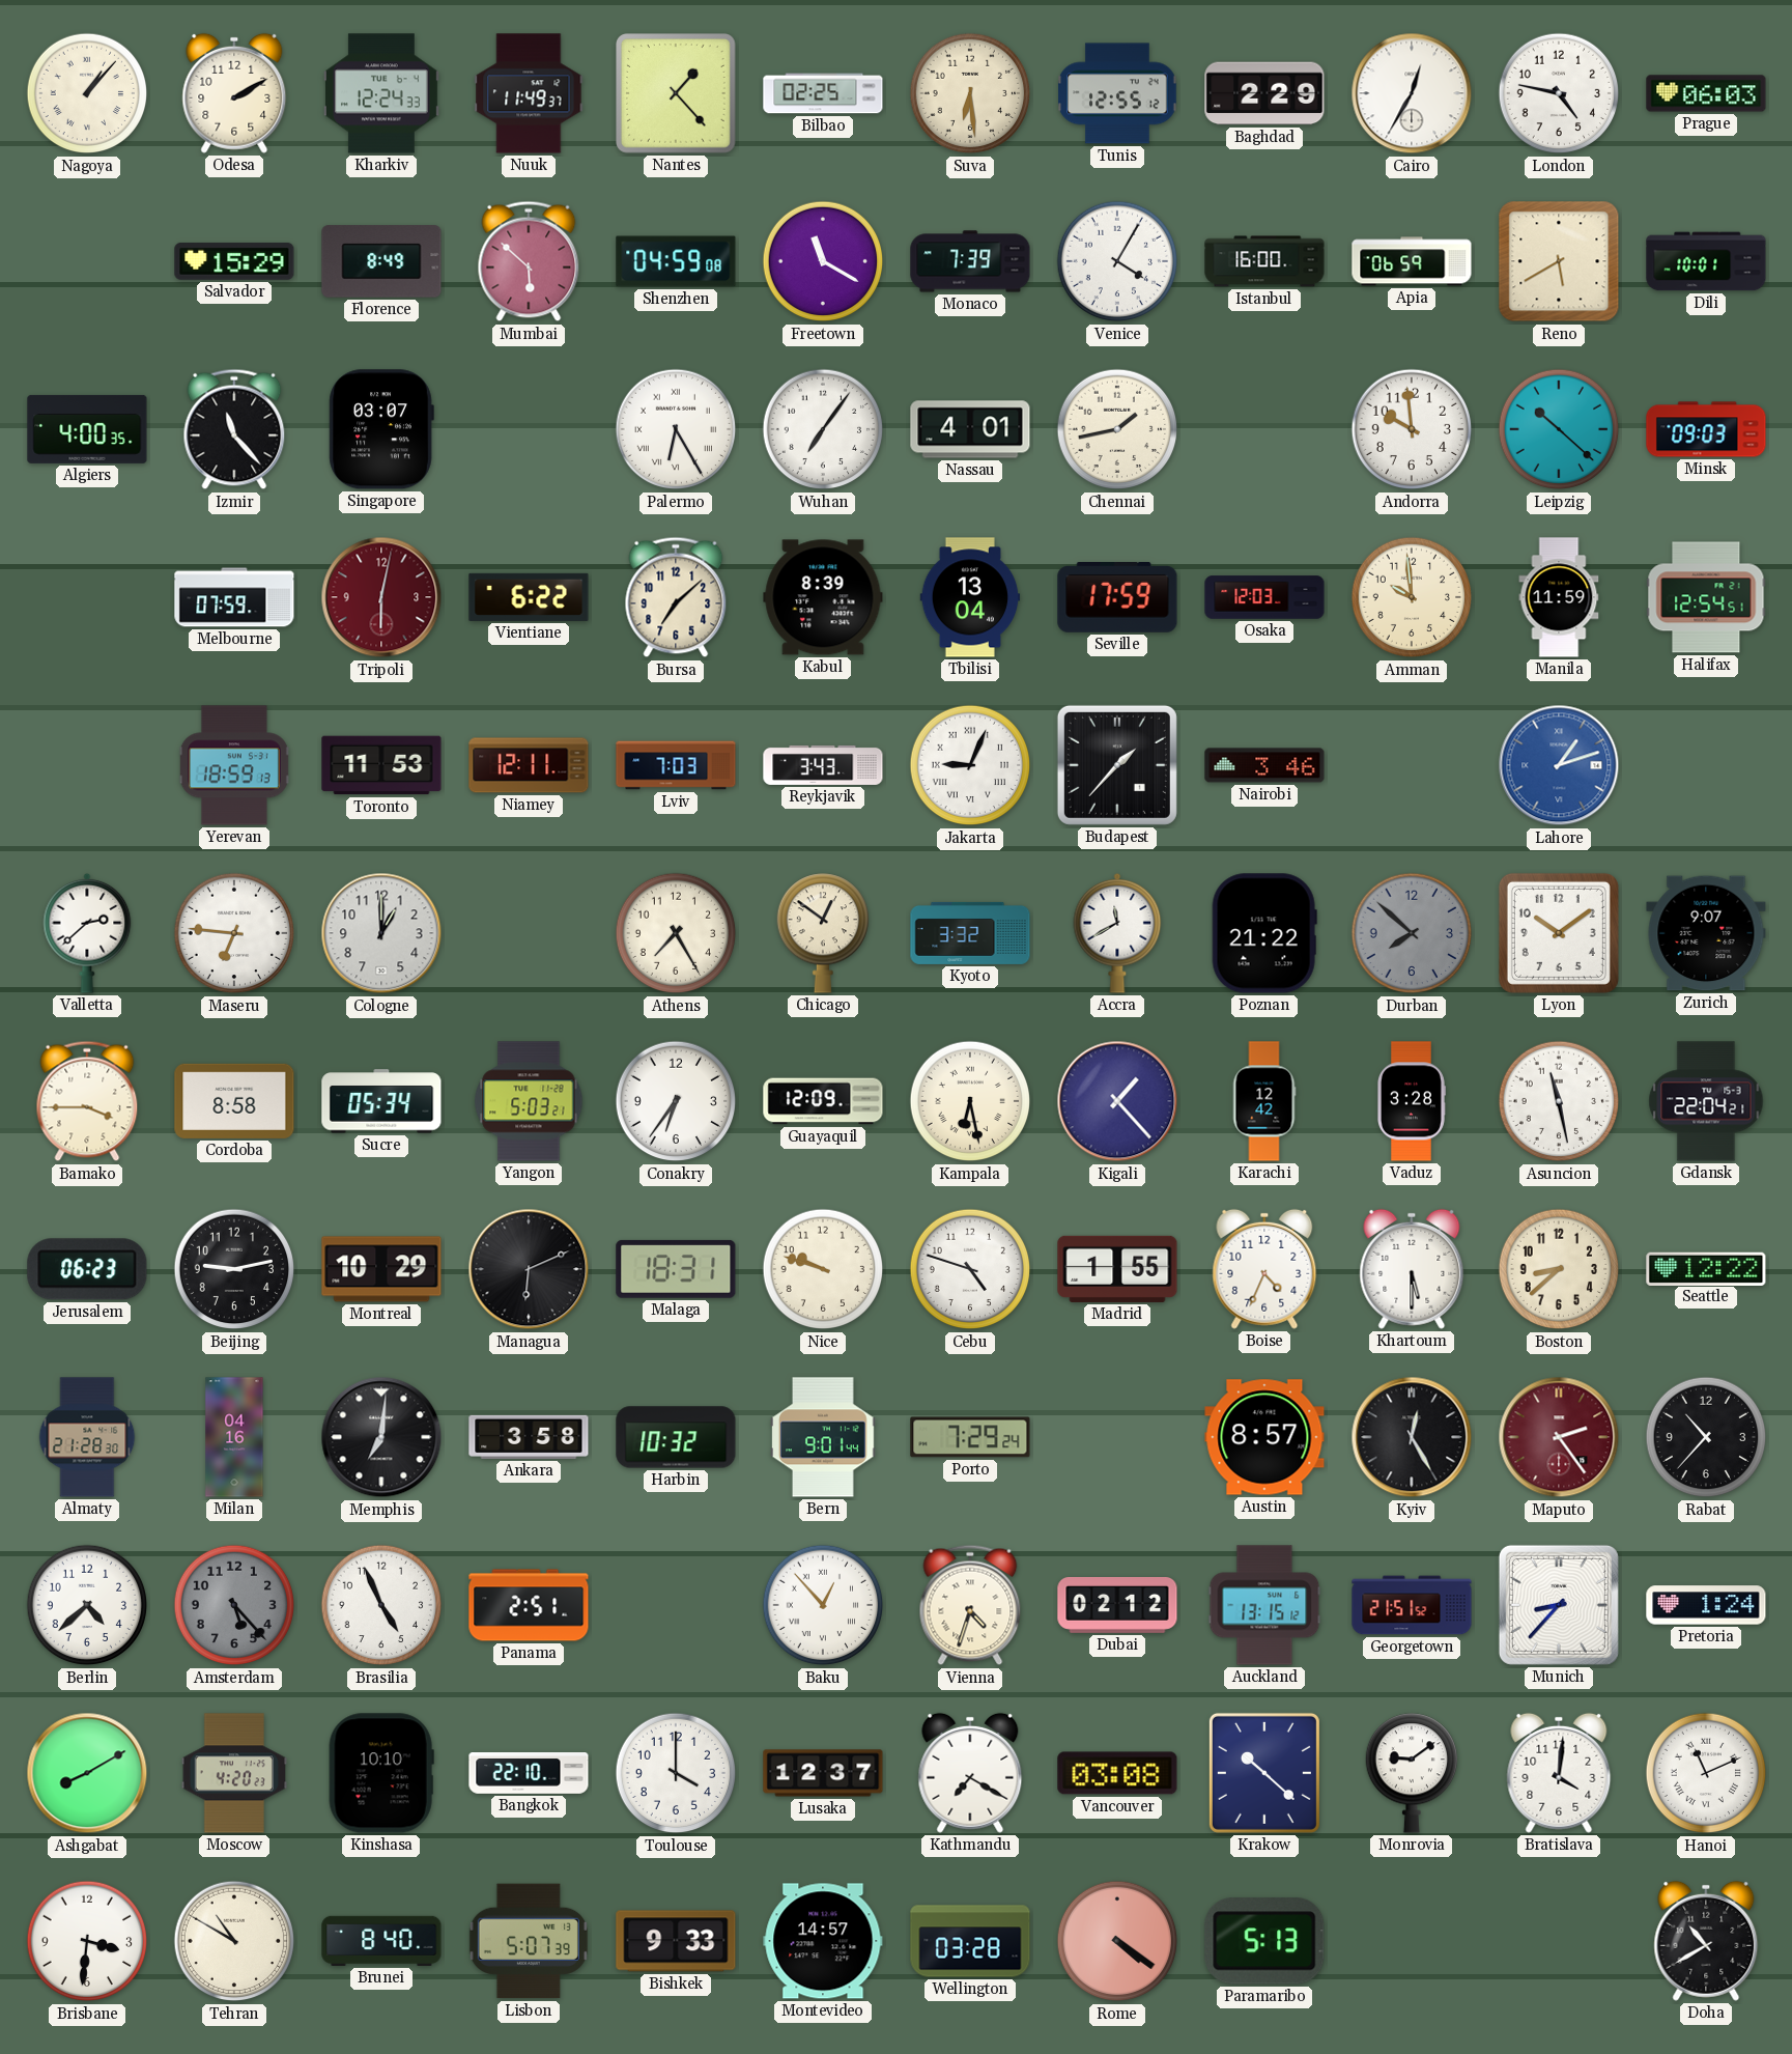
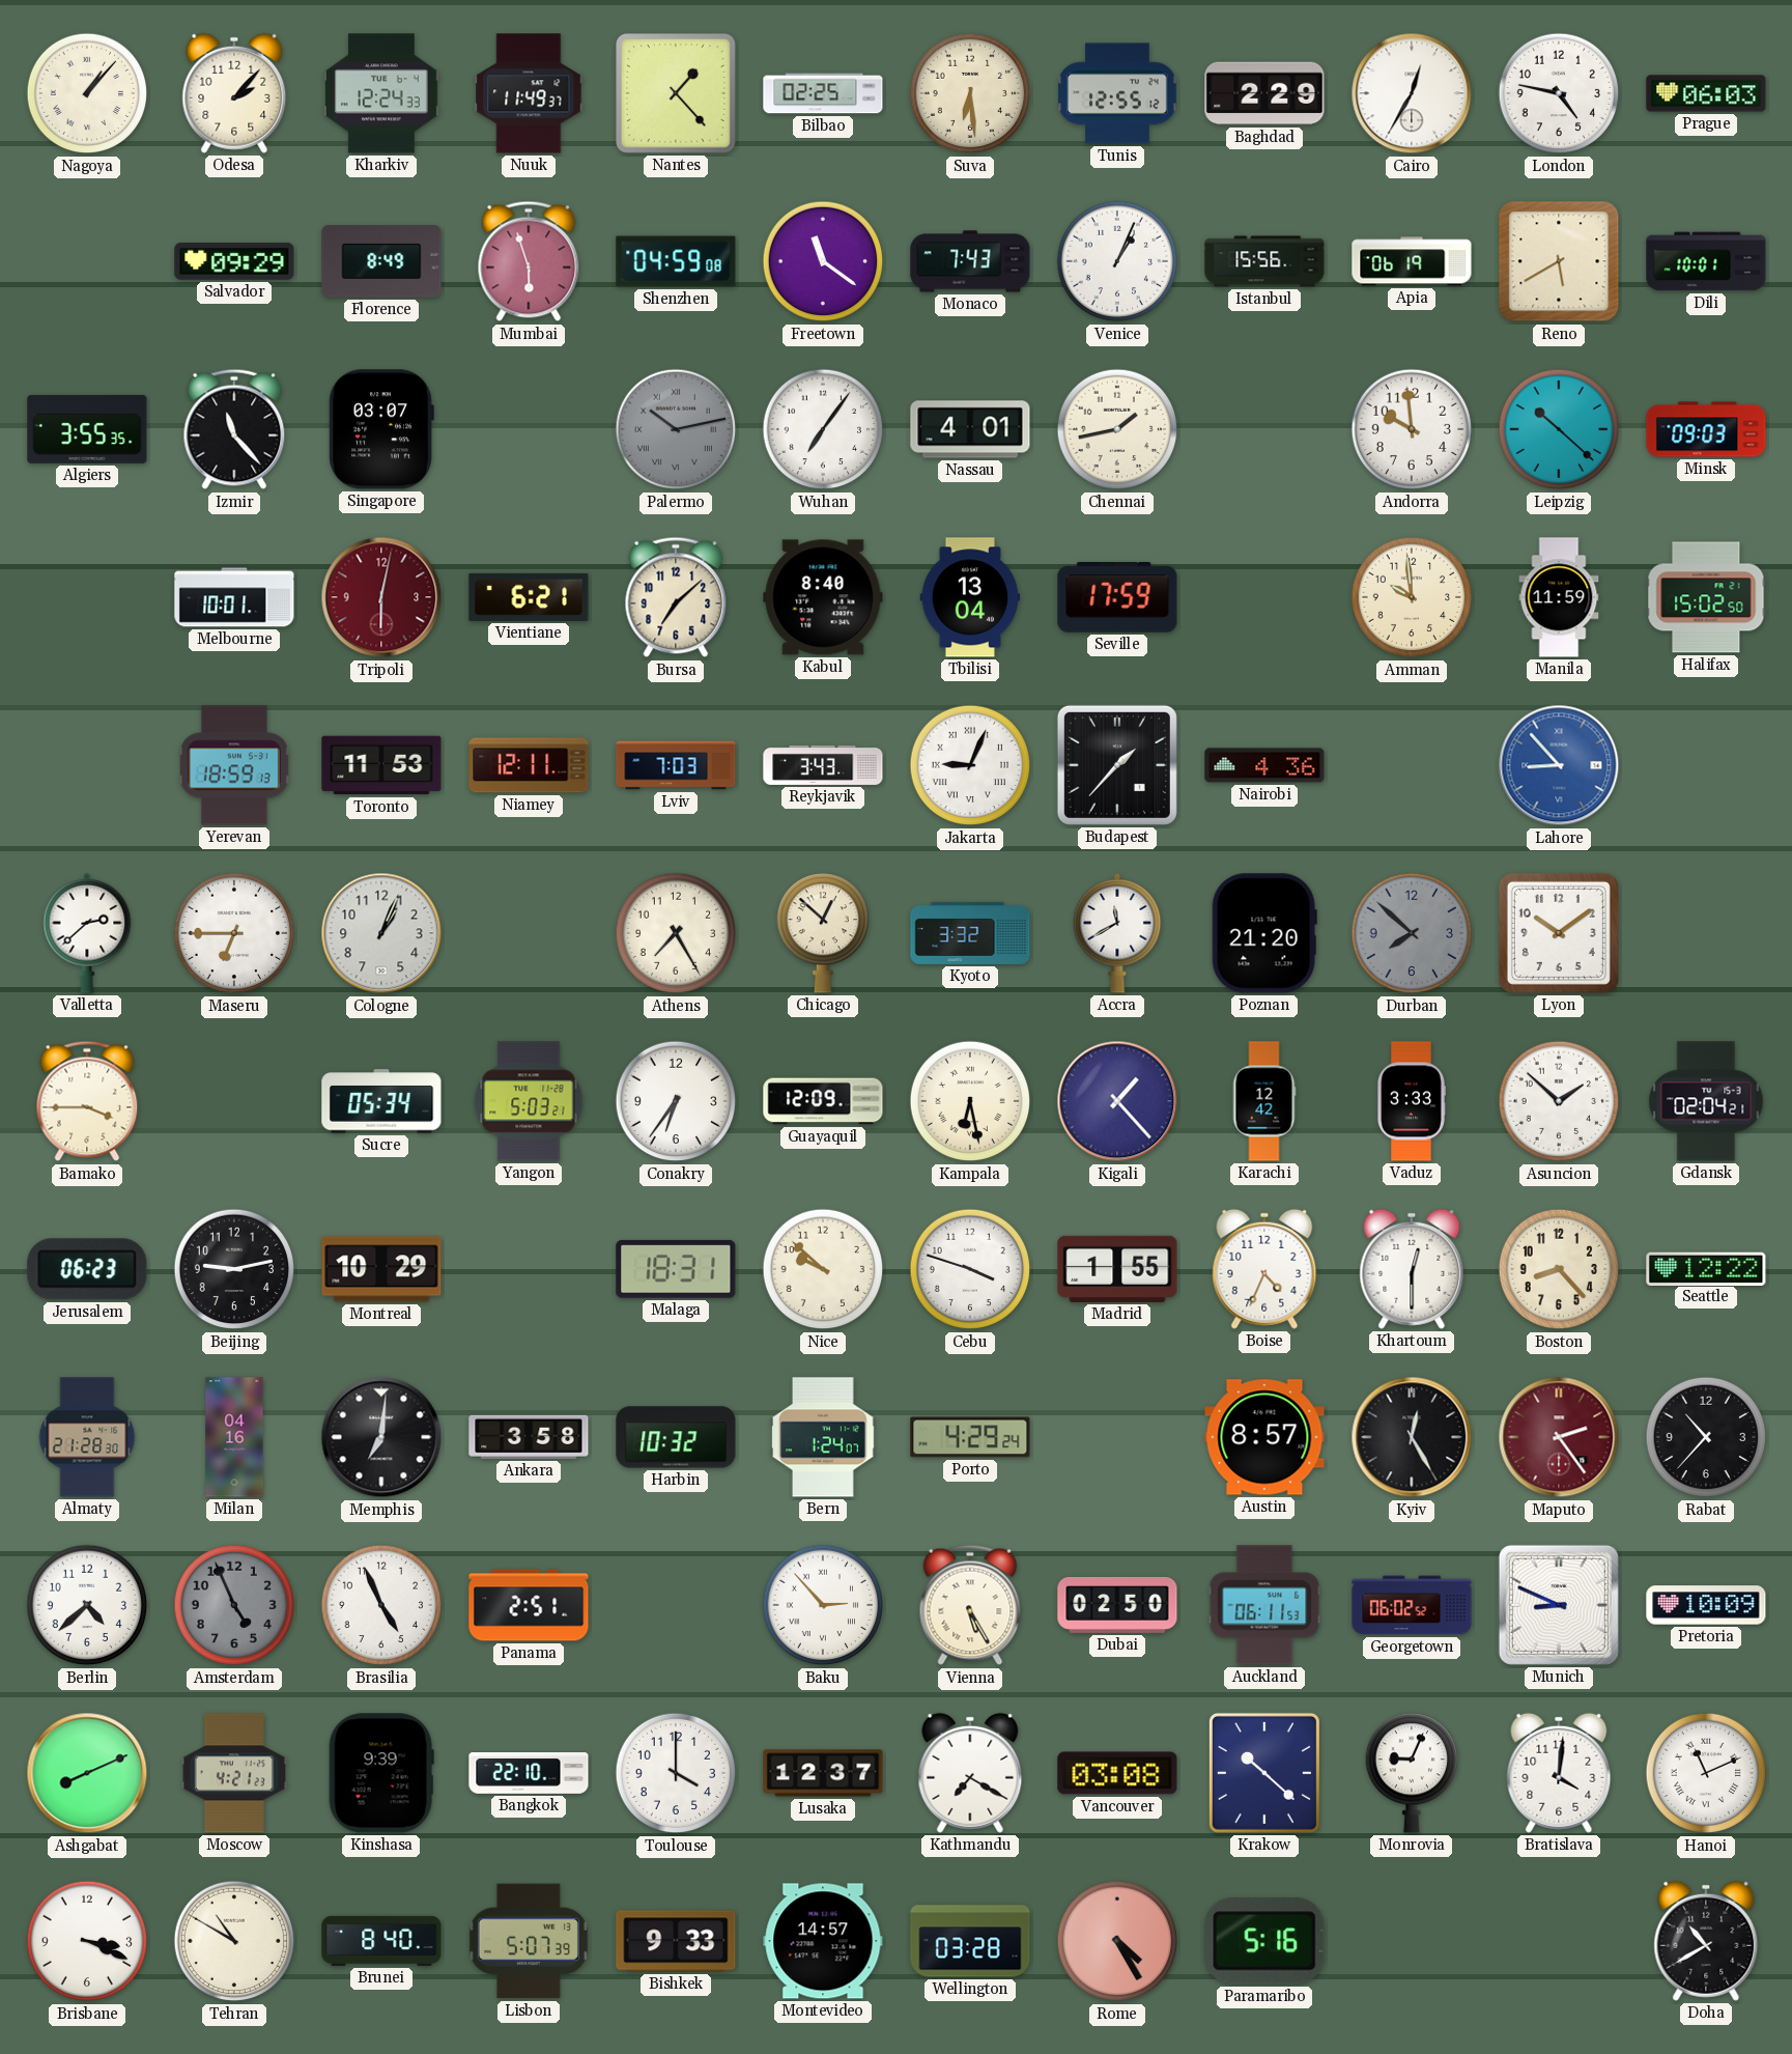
Odesa: 2:10 -> 2:07 (234, 93)
Salvador: 15:29 -> 09:29 (234, 261)
Mumbai: 5:52 -> 5:57 (529, 261)
Freetown: 11:20 -> 11:21 (823, 261)
Monaco: 7:39 -> 7:43 (970, 261)
Venice: 4:05 -> 1:04 (1117, 261)
Istanbul: 16:00 -> 15:56 (1264, 261)
Apia: 06:59 -> 06:19 (1412, 261)
Algiers: 4:00 -> 3:55 (87, 429)
Palermo: 6:25 -> 10:13 (676, 429)
Palermo dial: white -> grey (676, 429)
Melbourne: 07:59 -> 10:01 (234, 597)
Vientiane: 6:22 -> 6:21 (529, 597)
Kabul: 8:39 -> 8:40 (823, 597)
Osaka: 12:03 -> none (1264, 597)
Halifax: 12:54 -> 15:02 (1706, 597)
Nairobi: 3:46 -> 4:36 (1264, 765)
Lahore: 1:12 -> 8:53 (1559, 765)
Maseru: 6:46 -> 6:45 (234, 933)
Cologne: 1:00 -> 1:04 (381, 933)
Chicago: 12:51 -> 12:52 (822, 933)
Poznan: 21:22 -> 21:20 (1264, 933)
Zurich: 9:07 -> none (1706, 933)
Cordoba: 8:58 -> none (234, 1101)
Vaduz: 3:28 -> 3:33 (1411, 1101)
Asuncion: 11:28 -> 1:52 (1559, 1101)
Gdansk: 22:04 -> 02:04 (1706, 1101)
Managua: 6:11 -> none (529, 1269)
Nice: 9:48 -> 9:52 (823, 1269)
Cebu: 4:48 -> 3:48 (970, 1269)
Khartoum: 5:30 -> 12:30 (1412, 1269)
Boston: 8:38 -> 8:23 (1559, 1269)
Bern: 9:01 -> 1:24 (823, 1437)
Porto: 7:29 -> 4:29 (970, 1437)
Amsterdam: 5:23 -> 4:56 (234, 1605)
Baku: 12:53 -> 2:53 (823, 1605)
Vienna: 4:33 -> 5:25 (970, 1605)
Dubai: 02:12 -> 02:50 (1117, 1605)
Auckland: 13:15 -> 06:11 (1264, 1605)
Georgetown: 21:51 -> 06:02 (1412, 1605)
Munich: 8:37 -> 8:49 (1559, 1605)
Pretoria: 1:24 -> 10:09 (1706, 1605)
Ashgabat: 8:10 -> 8:11 (87, 1773)
Moscow: 4:20 -> 4:21 (234, 1773)
Kinshasa: 10:10 -> 9:39 (381, 1773)
Monrovia: 9:09 -> 9:04 (1411, 1773)
Brisbane: 3:31 -> 3:19 (87, 1941)
Rome: 4:21 -> 4:25 (1117, 1941)
Paramaribo: 5:13 -> 5:16 (1264, 1941)
